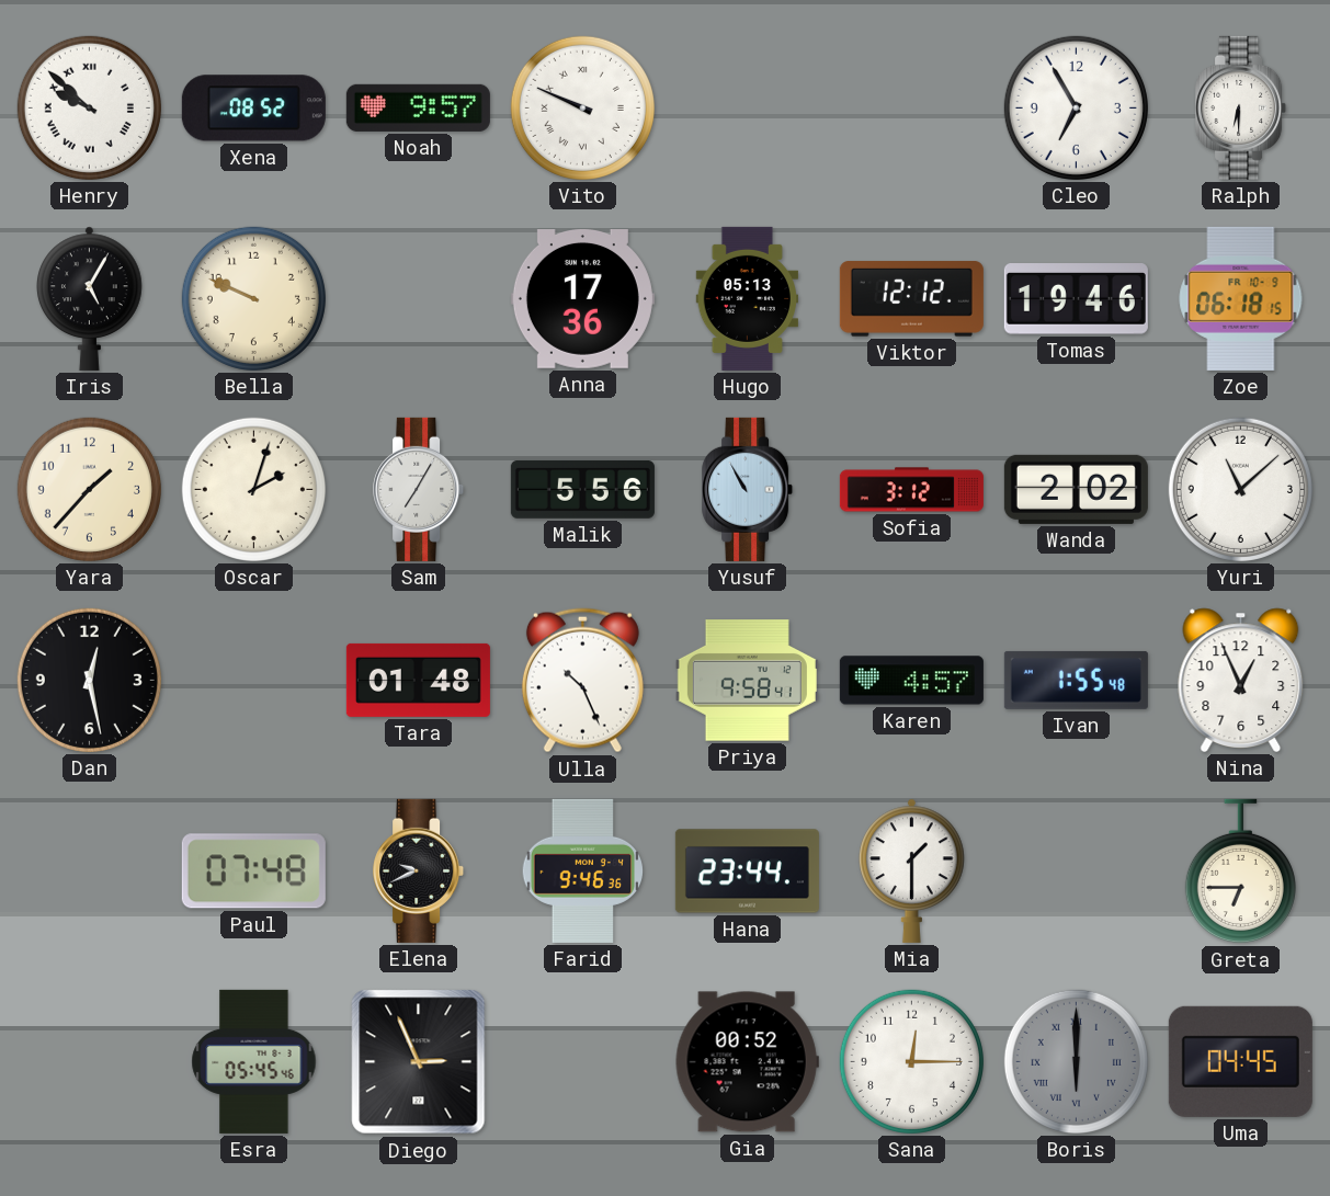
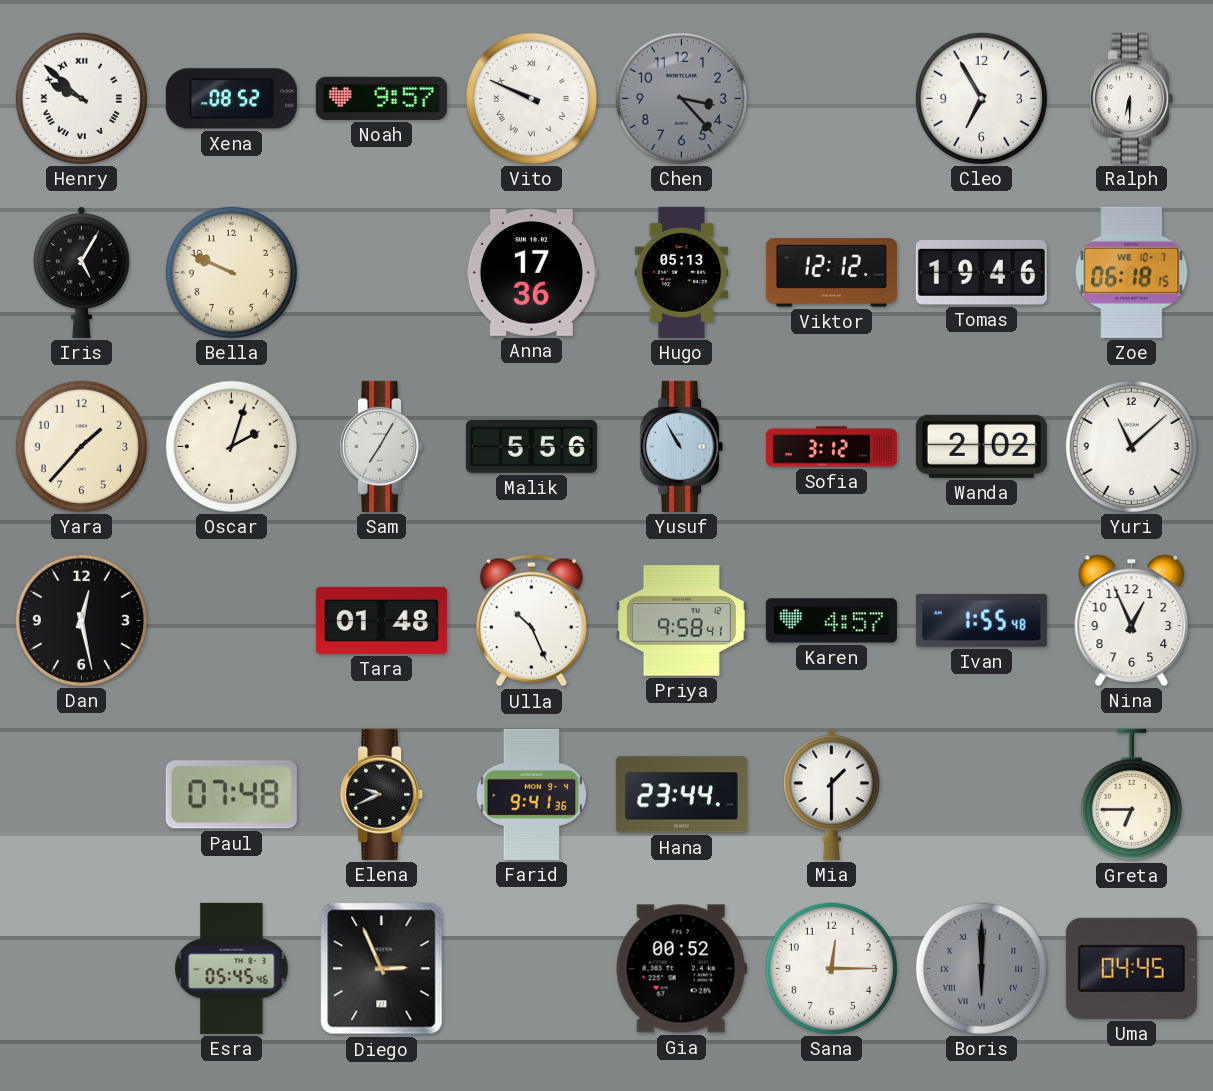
Chen: none -> 3:23 (681, 98)
Zoe date: FR 10-9 -> WE 10-7 (1132, 272)
Farid: 9:46 -> 9:41 (531, 794)
